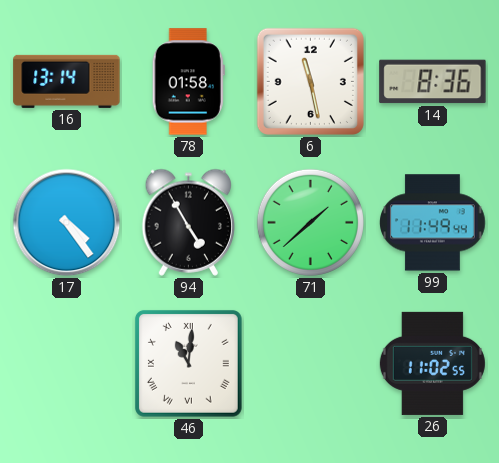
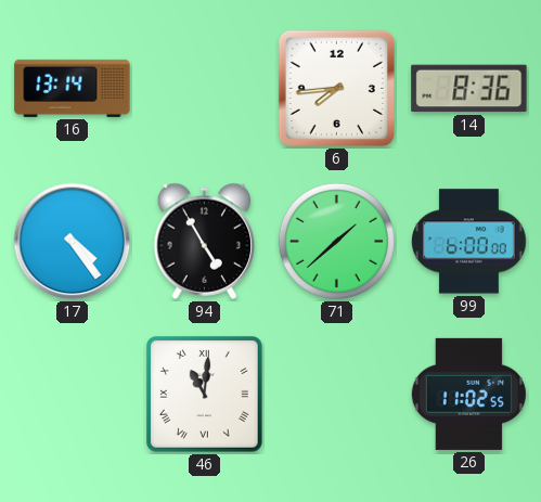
78: 01:58 -> none (188, 82)
6: 11:28 -> 7:44 (336, 88)
99: 11:49 -> 6:00 (469, 242)
